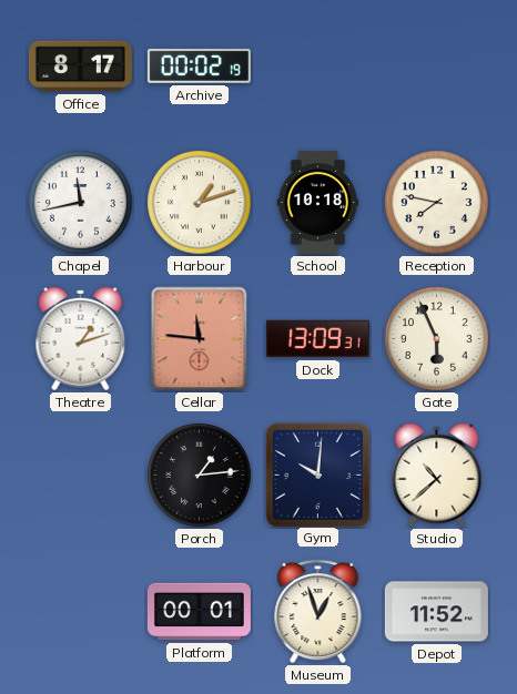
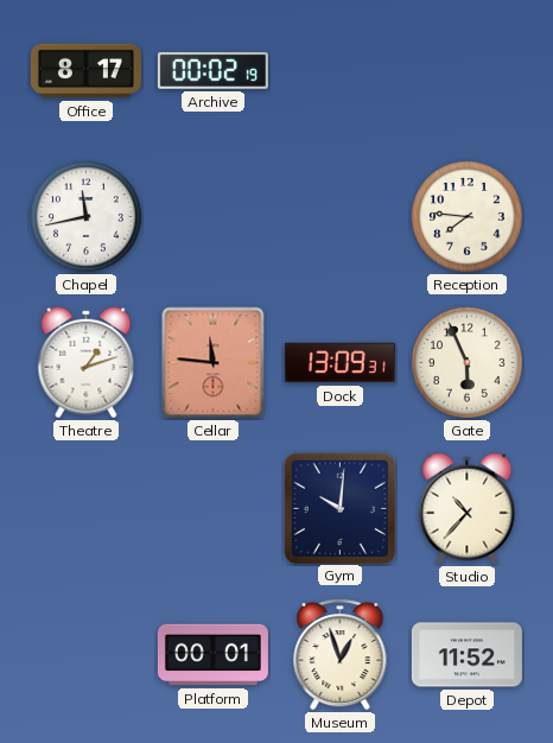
Harbour: 1:12 -> none (200, 203)
School: 10:18 -> none (318, 202)
Reception: 7:47 -> 7:46 (468, 217)
Porch: 1:14 -> none (200, 476)
Studio: 10:38 -> 10:37 (468, 509)
